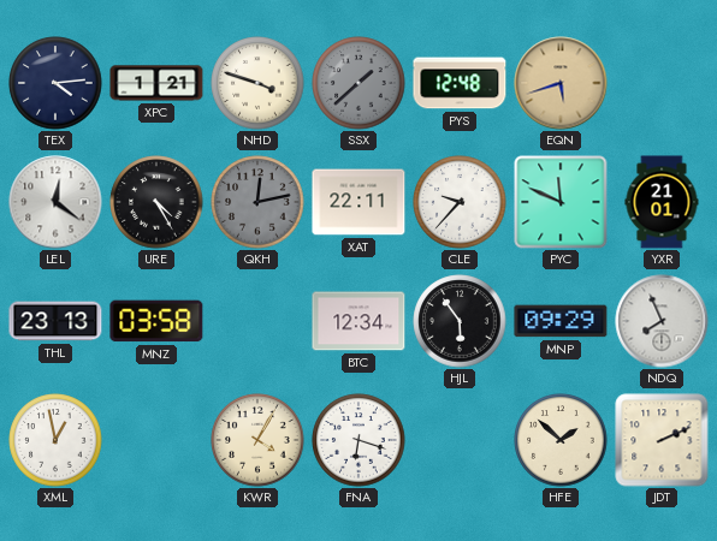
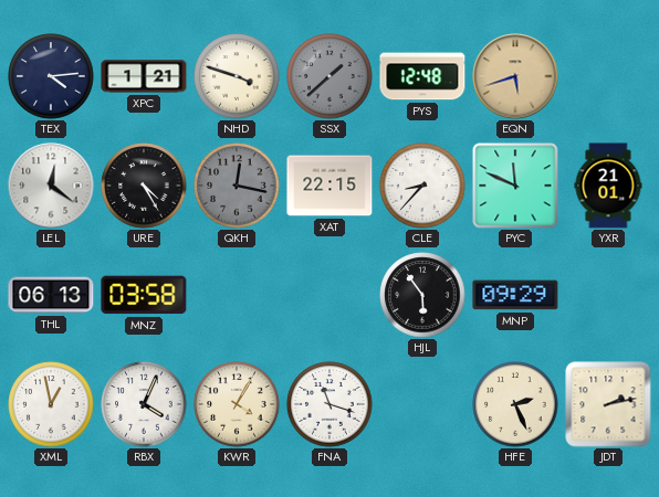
QKH: 12:13 -> 12:17 (237, 186)
XAT: 22:11 -> 22:15 (329, 186)
CLE: 9:37 -> 8:37 (422, 186)
THL: 23:13 -> 06:13 (51, 295)
BTC: 12:34 -> none (358, 321)
NDQ: 7:56 -> none (662, 321)
RBX: none -> 4:04 (144, 404)
FNA: 6:18 -> 11:18 (329, 404)
HFE: 1:52 -> 2:26 (515, 404)
JDT: 2:11 -> 2:13 (608, 404)
